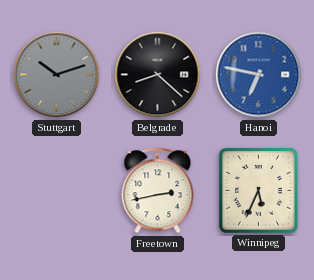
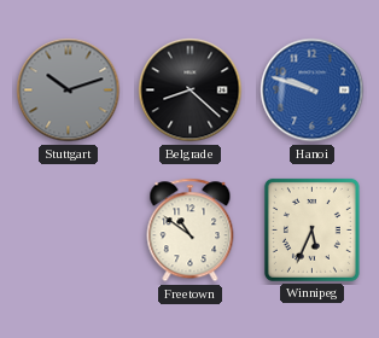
Hanoi: 6:47 -> 9:48 (313, 91)
Freetown: 2:43 -> 10:51 (191, 231)
